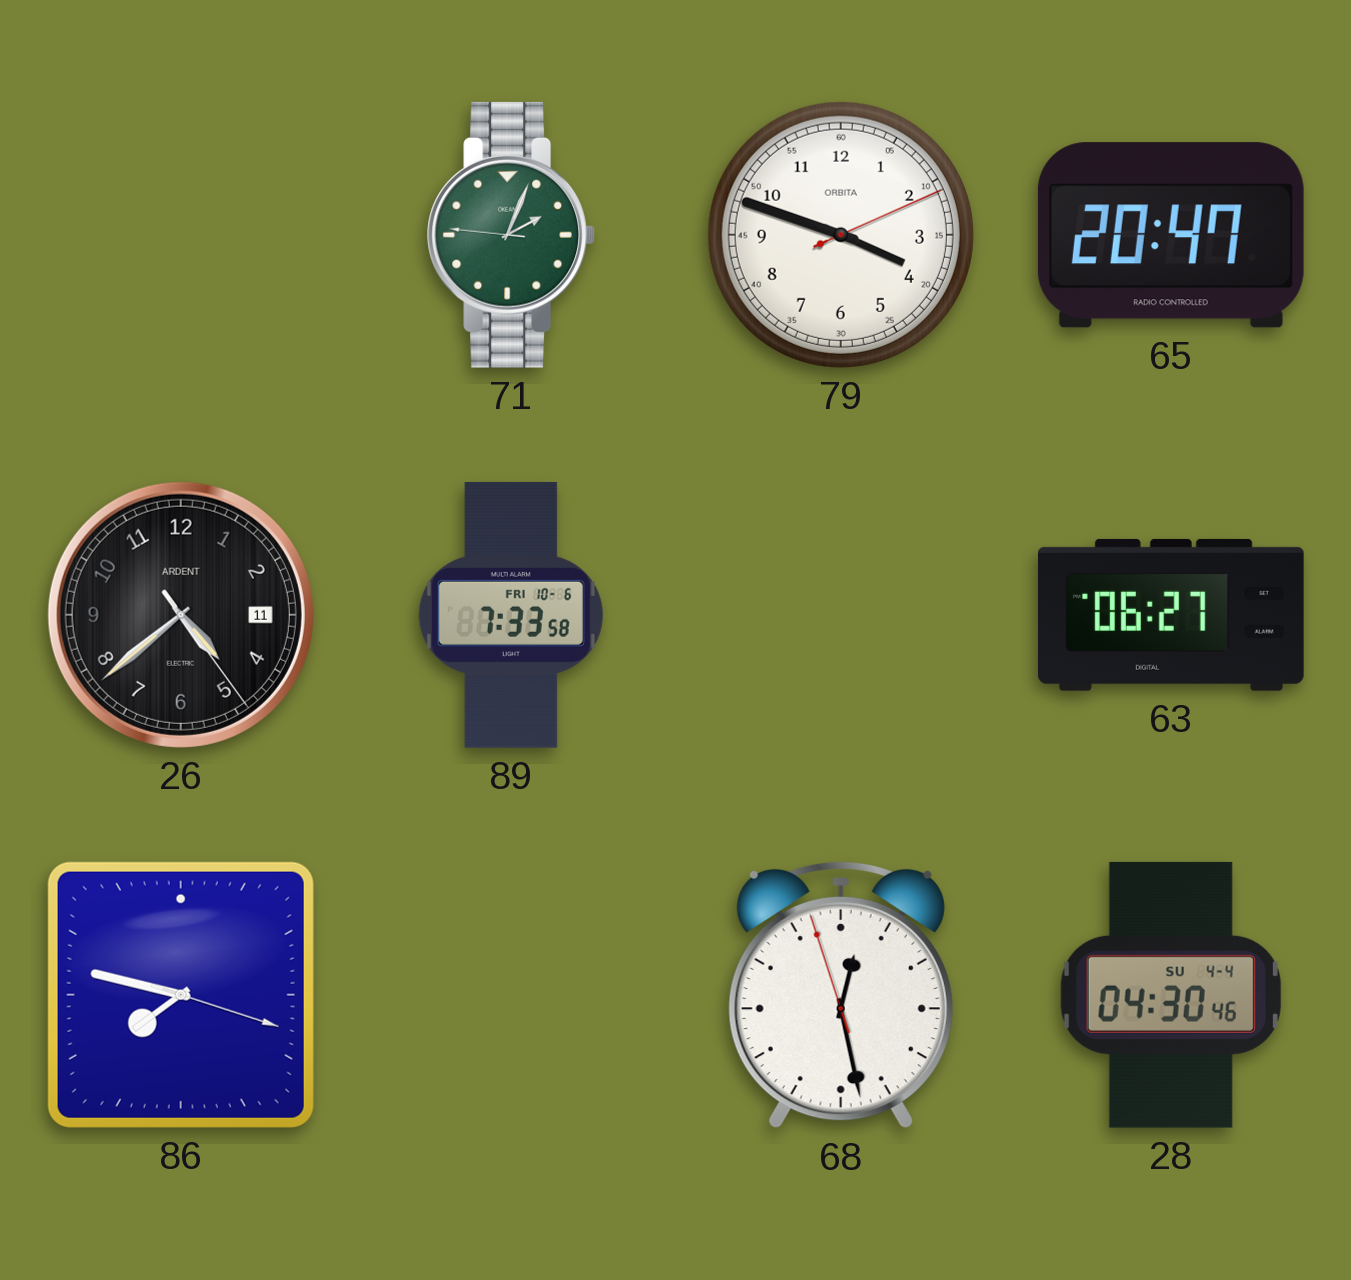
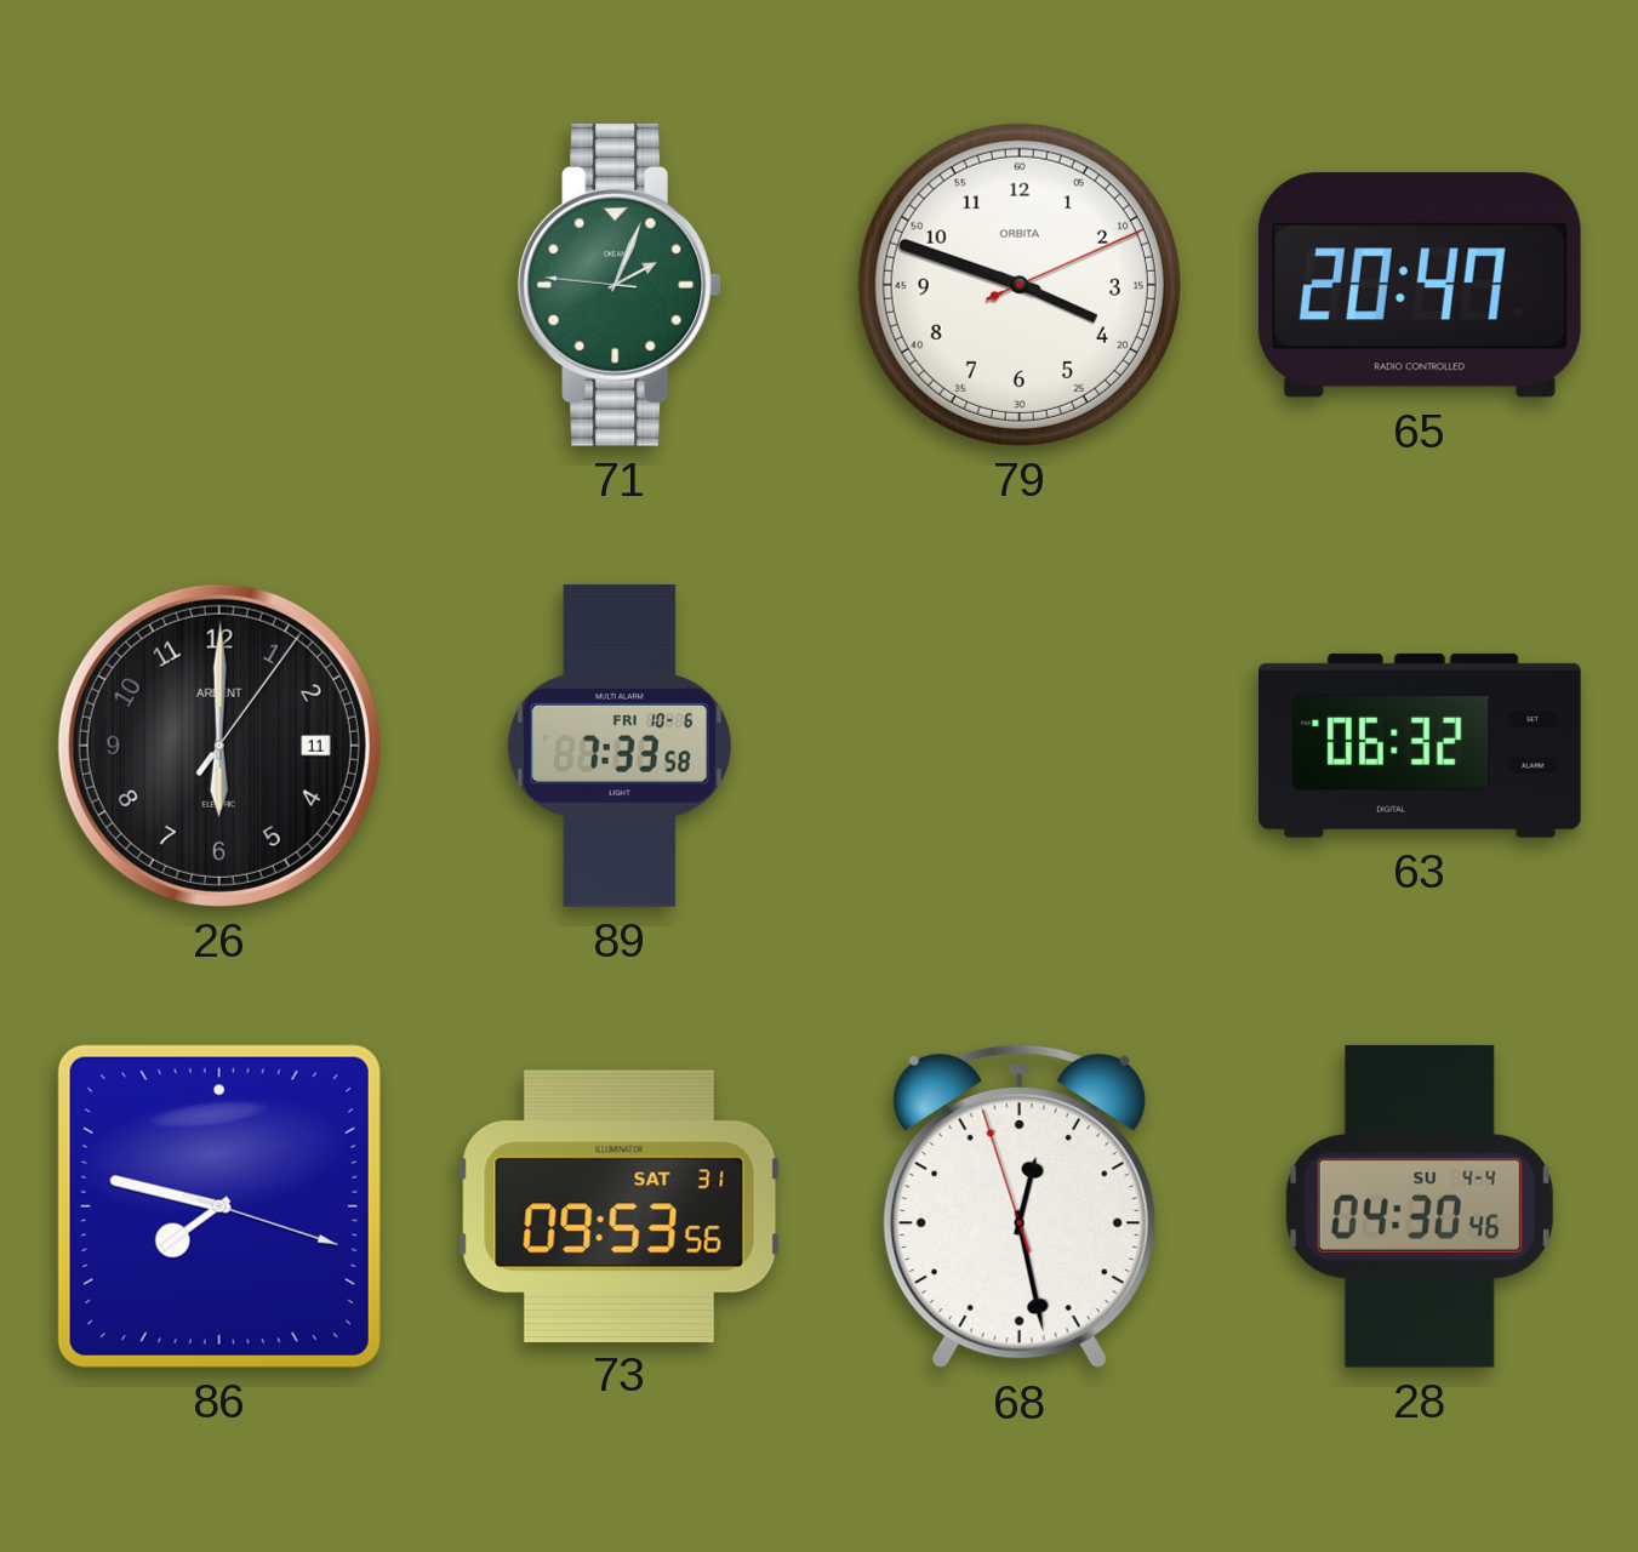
26: 4:38 -> 6:00 (219, 746)
63: 06:27 -> 06:32 (1420, 746)
73: none -> 09:53 (620, 1205)
